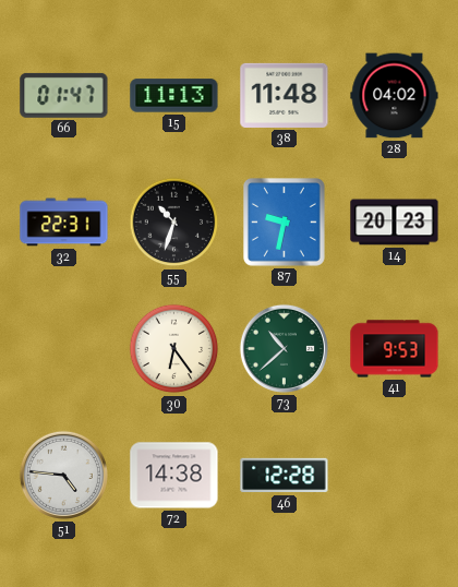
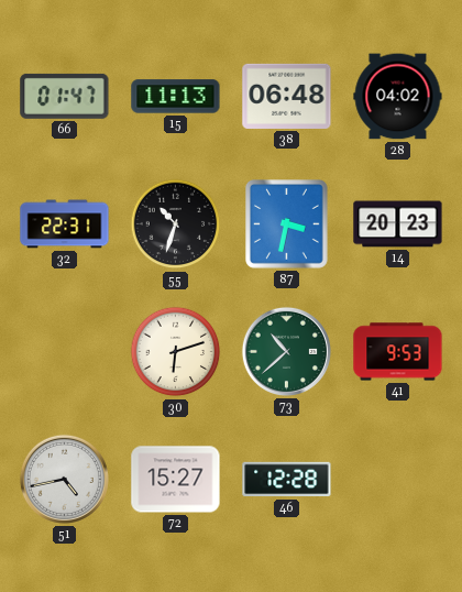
38: 11:48 -> 06:48 (287, 96)
87: 9:32 -> 3:32 (287, 224)
30: 6:24 -> 6:12 (176, 352)
51: 4:46 -> 4:43 (64, 479)
72: 14:38 -> 15:27 (176, 480)
